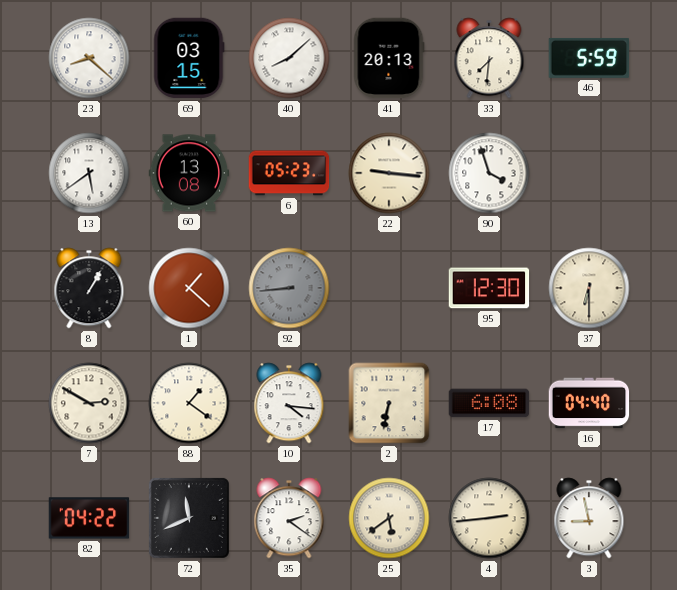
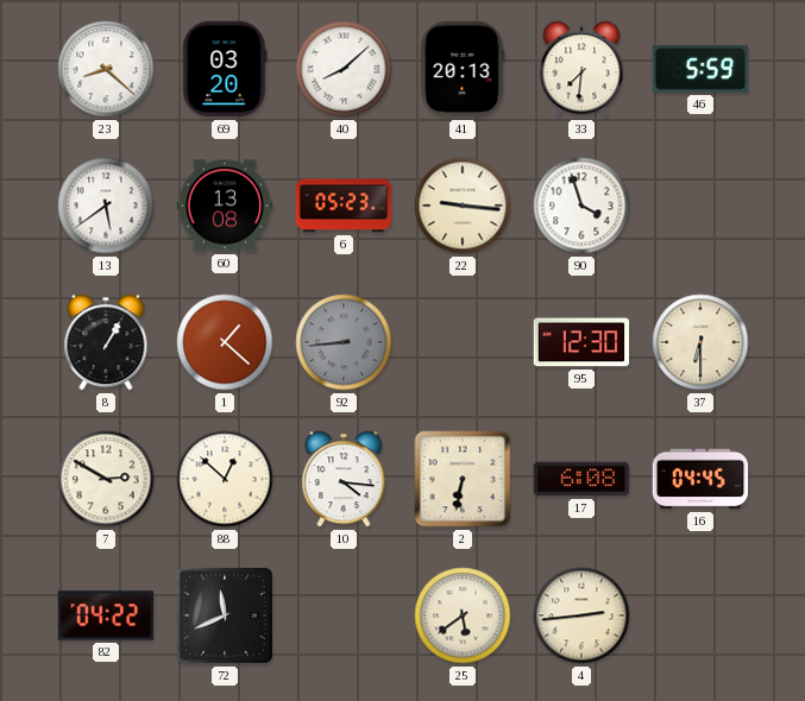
69: 03:15 -> 03:20 (225, 69)
88: 1:21 -> 12:52 (225, 479)
16: 04:40 -> 04:45 (700, 479)
35: 2:21 -> none (289, 518)
3: 8:58 -> none (589, 518)
